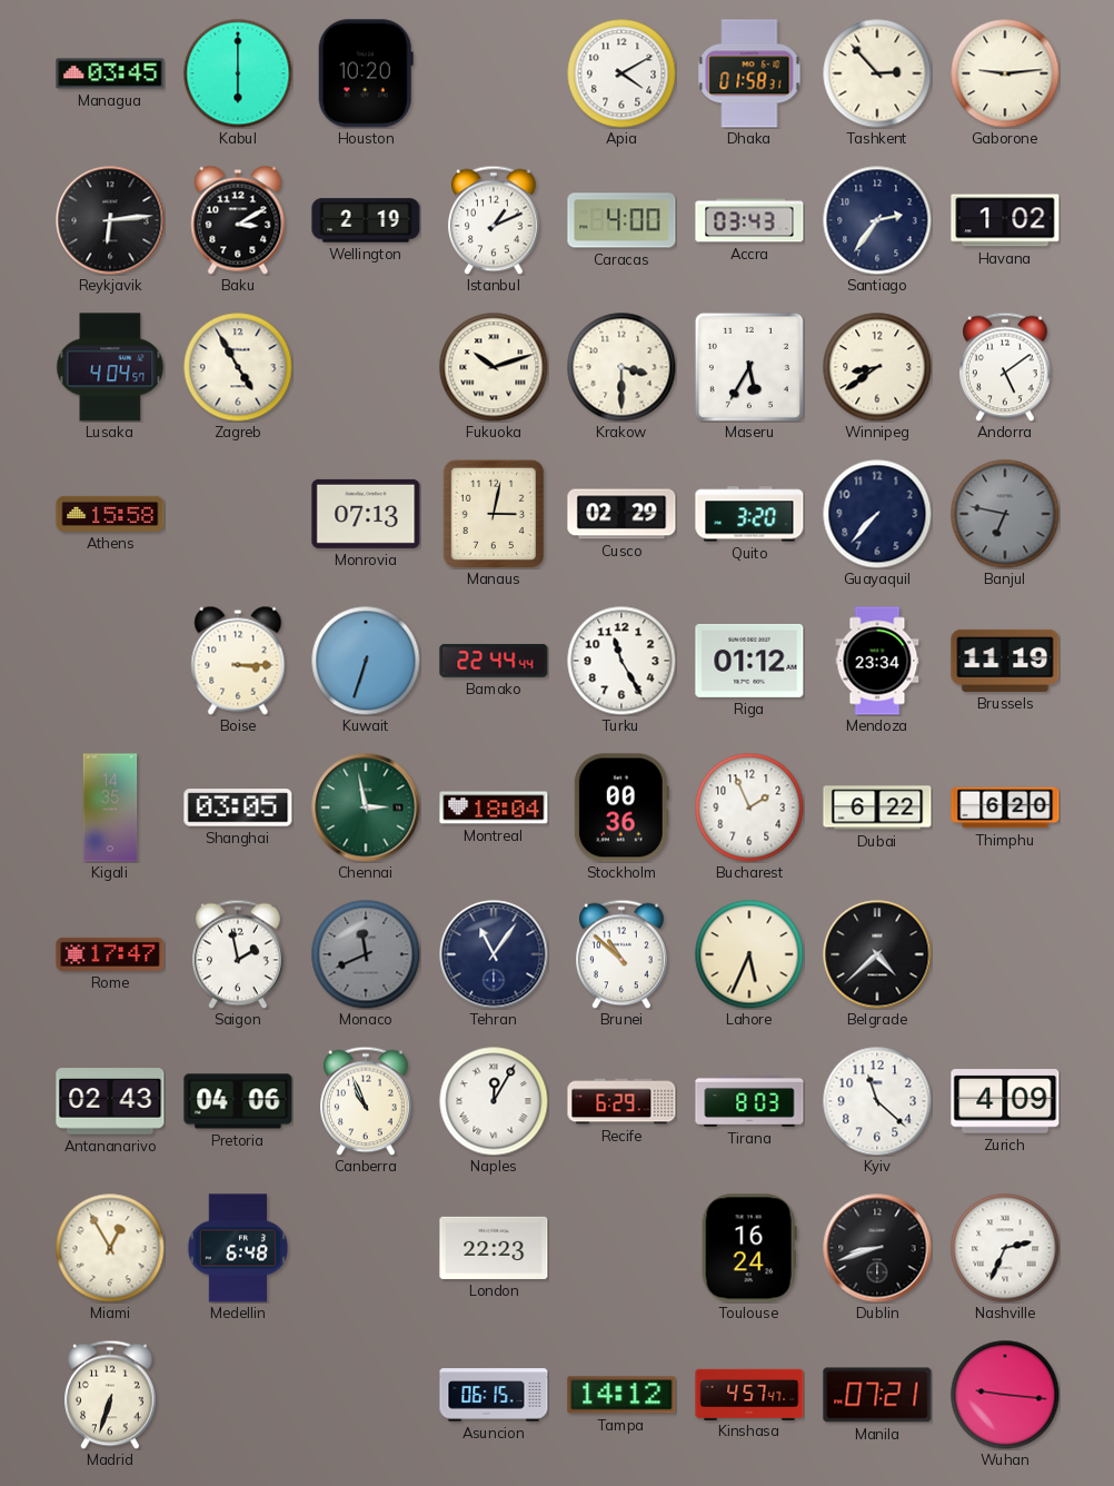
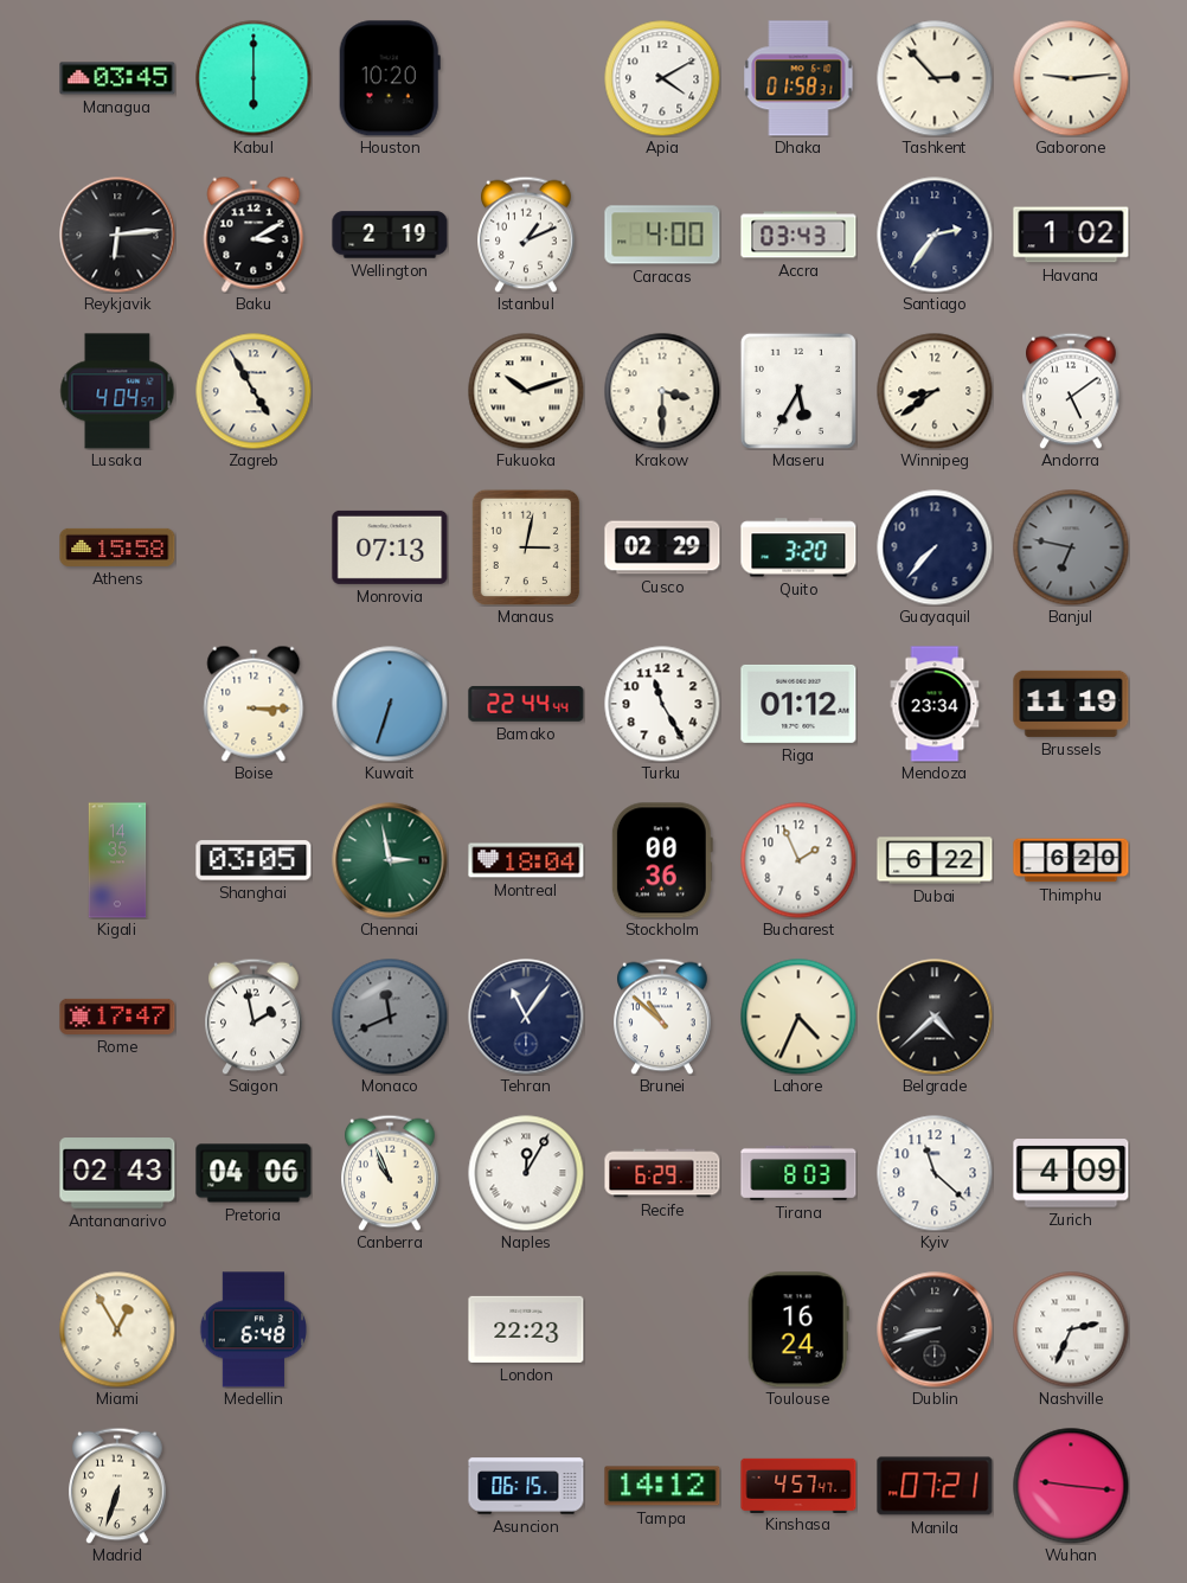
Lahore: 5:34 -> 4:34 (798, 1017)
